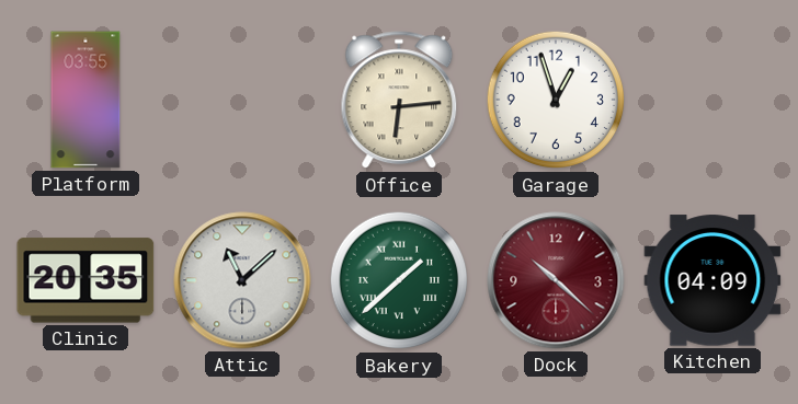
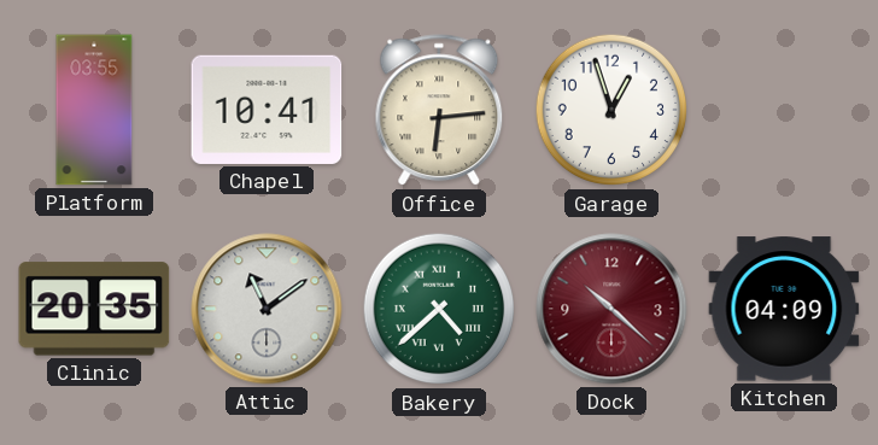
Chapel: none -> 10:41 (267, 110)
Attic: 11:08 -> 11:09 (267, 309)
Bakery: 1:38 -> 4:38 (439, 309)
